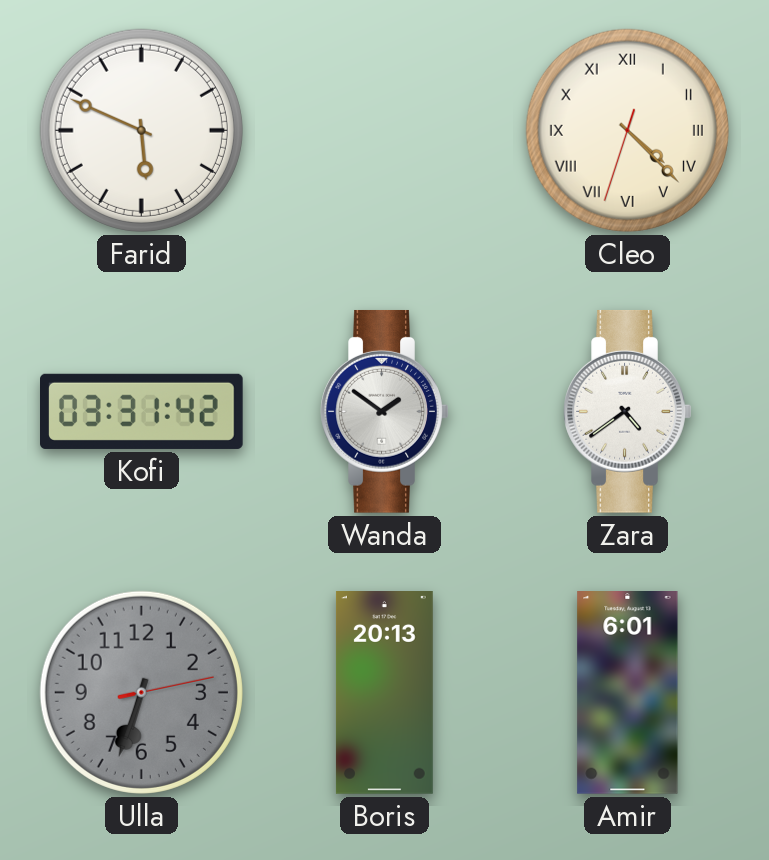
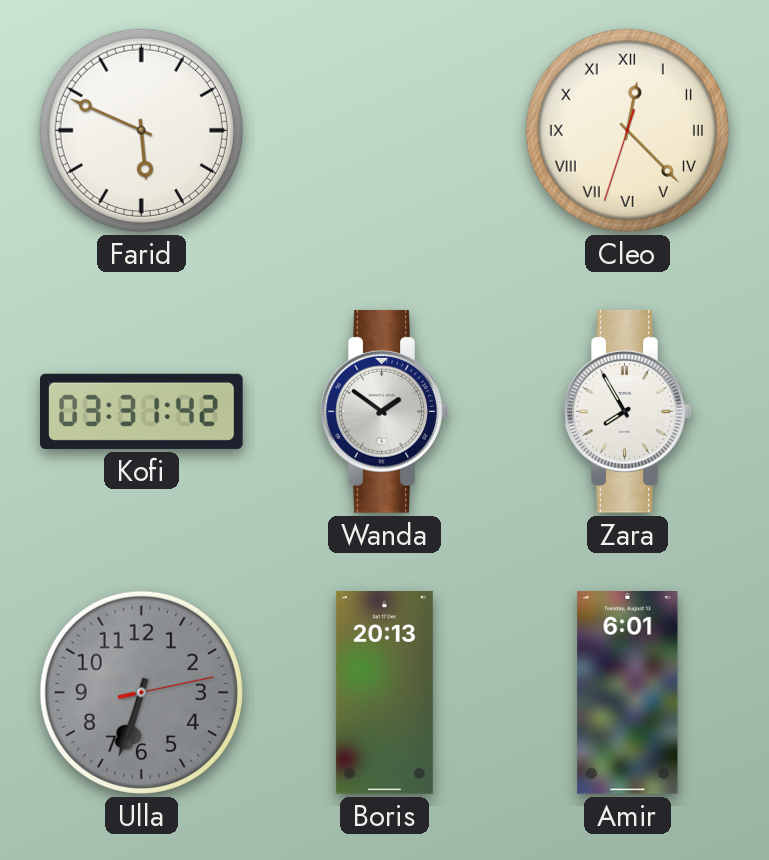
Cleo: 4:22 -> 12:22 (627, 130)
Zara: 4:39 -> 7:55 (628, 411)
